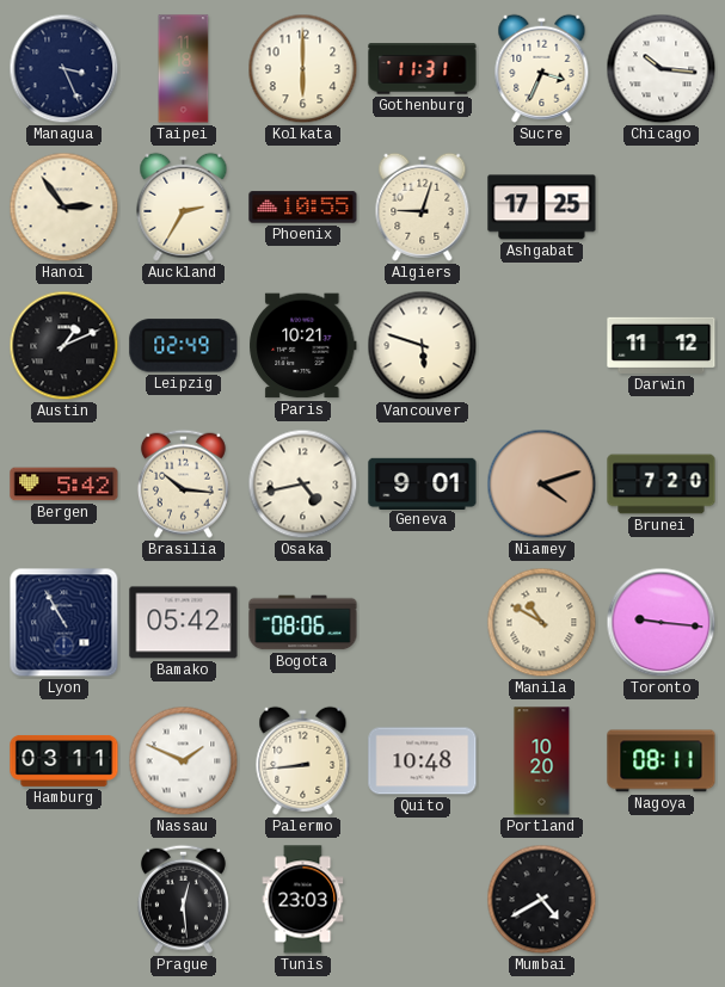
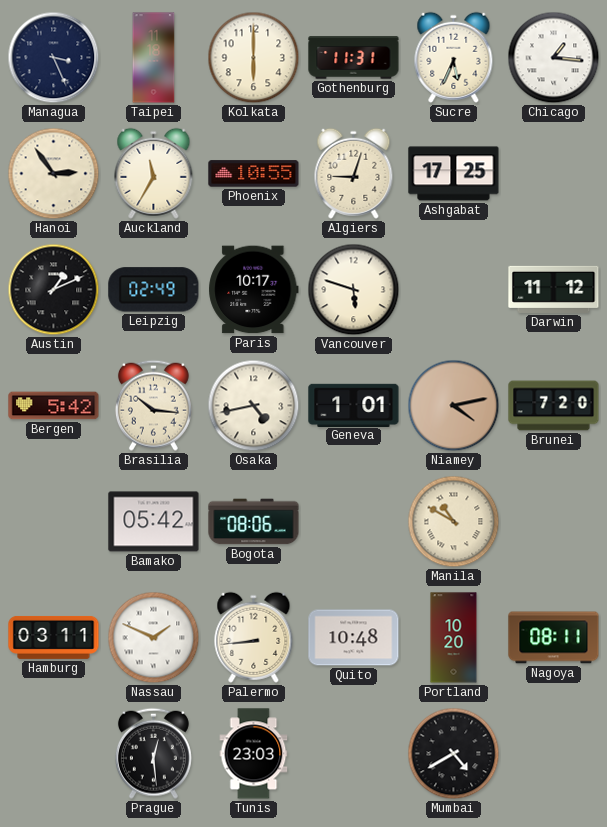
Sucre: 3:34 -> 5:34 (454, 57)
Chicago: 10:16 -> 1:16 (554, 58)
Auckland: 2:35 -> 11:35 (154, 173)
Paris: 10:21 -> 10:17 (254, 290)
Geneva: 9:01 -> 1:01 (354, 405)
Niamey: 4:12 -> 4:13 (454, 406)
Lyon: 10:55 -> none (64, 623)
Toronto: 9:16 -> none (662, 623)
